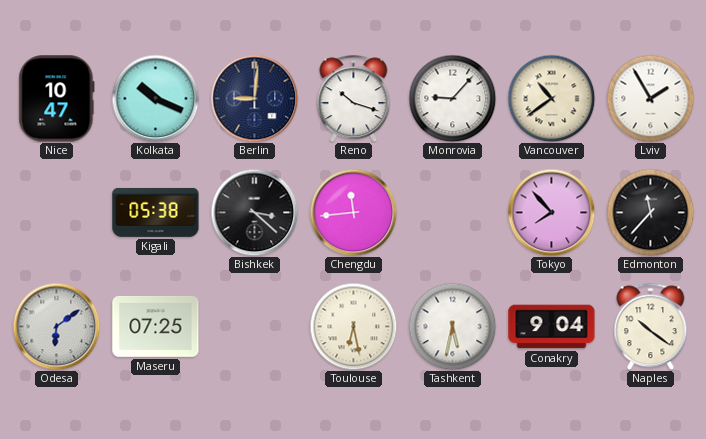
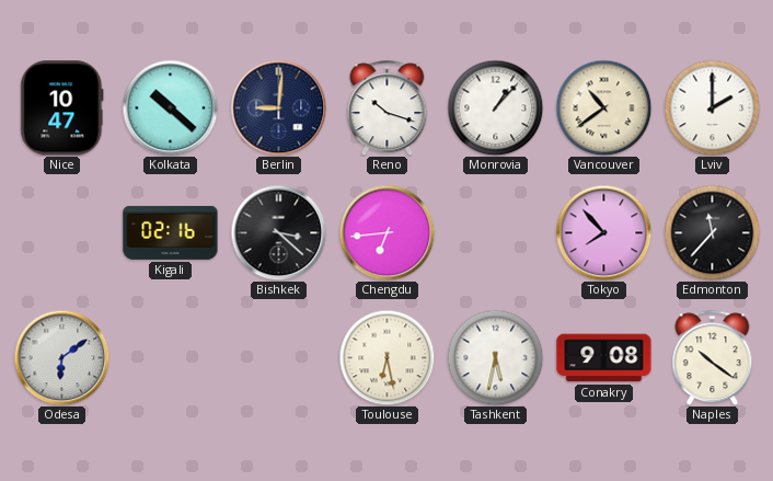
Kolkata: 10:19 -> 10:22 (170, 107)
Monrovia: 9:07 -> 1:07 (495, 107)
Lviv: 1:55 -> 2:00 (712, 107)
Kigali: 05:38 -> 02:16 (171, 232)
Chengdu: 11:44 -> 6:44 (386, 232)
Maseru: 07:25 -> none (156, 326)
Conakry: 9:04 -> 9:08 (604, 358)
